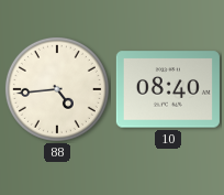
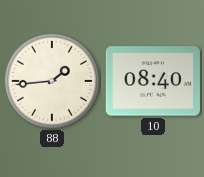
88: 4:44 -> 1:44 (52, 81)
